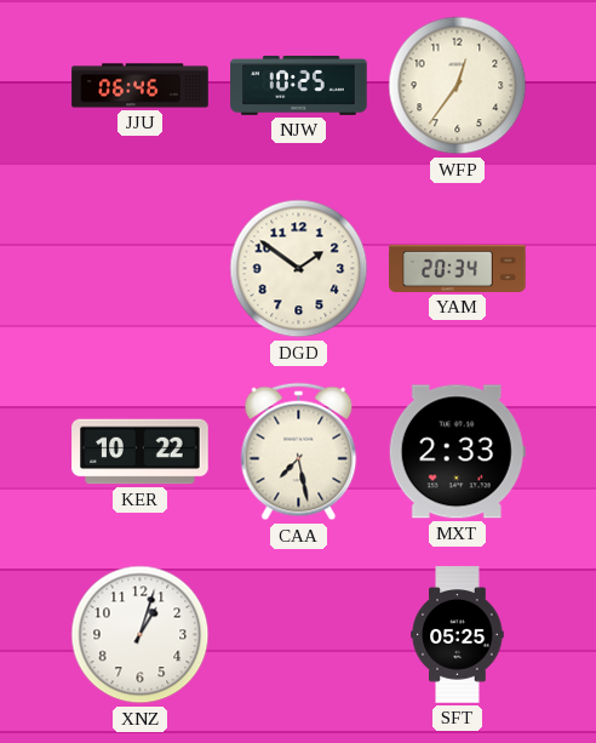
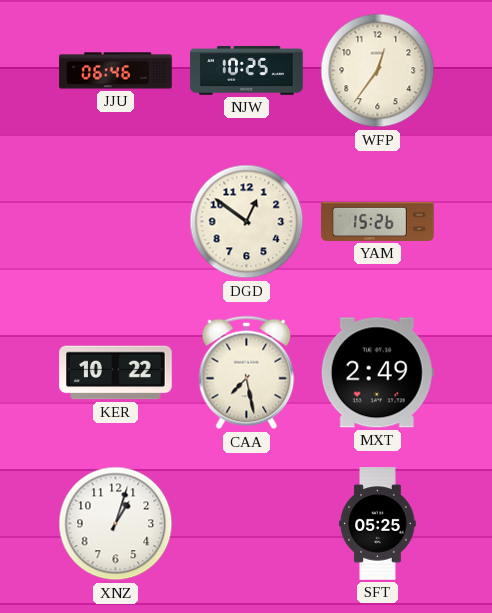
DGD: 1:51 -> 12:51 (247, 222)
YAM: 20:34 -> 15:26 (378, 221)
MXT: 2:33 -> 2:49 (377, 373)
